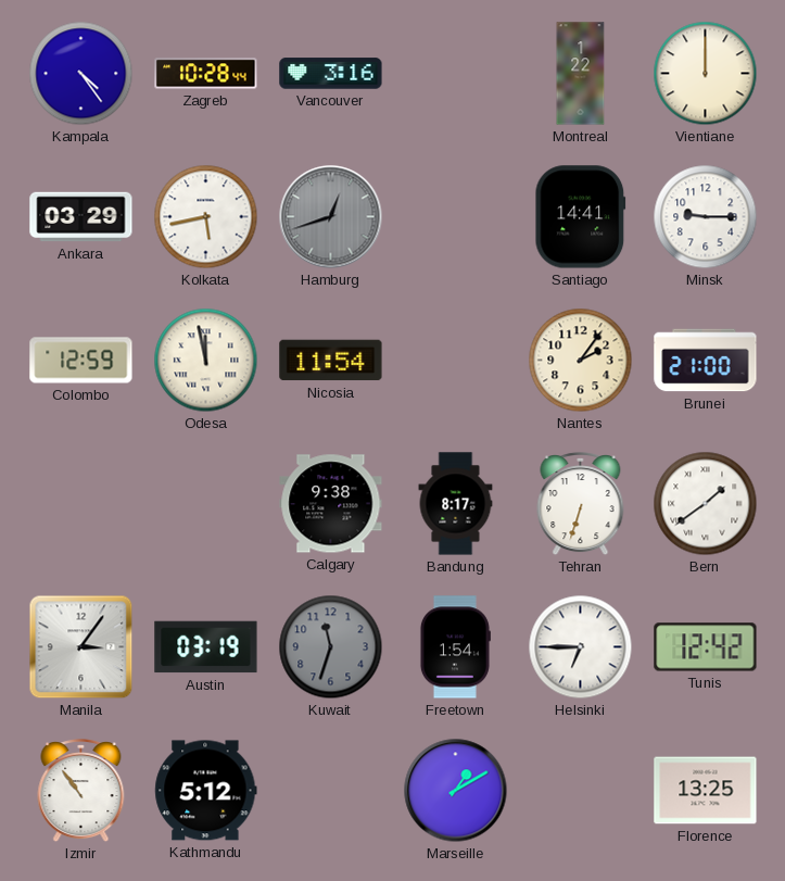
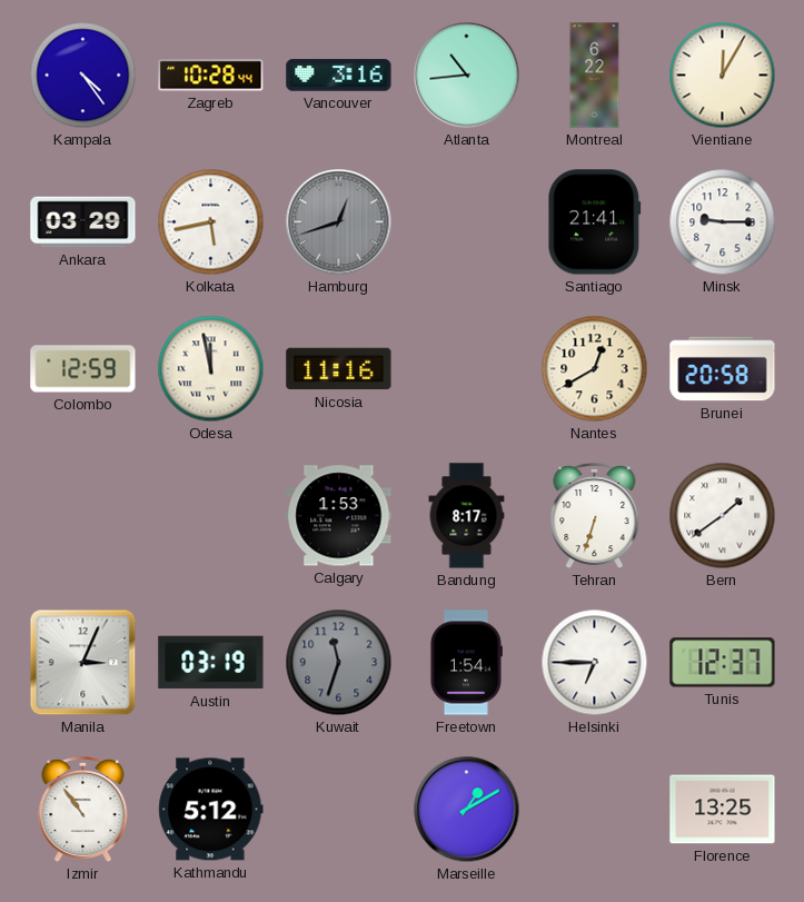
Atlanta: none -> 10:44 (467, 76)
Montreal: 1:22 -> 6:22 (595, 76)
Vientiane: 12:00 -> 12:05 (723, 76)
Santiago: 14:41 -> 21:41 (595, 222)
Nicosia: 11:54 -> 11:16 (339, 369)
Nantes: 2:06 -> 12:40 (595, 369)
Brunei: 21:00 -> 20:58 (723, 369)
Calgary: 9:38 -> 1:53 (339, 516)
Manila: 3:06 -> 3:04 (83, 663)
Tunis: 12:42 -> 12:37 (723, 663)
